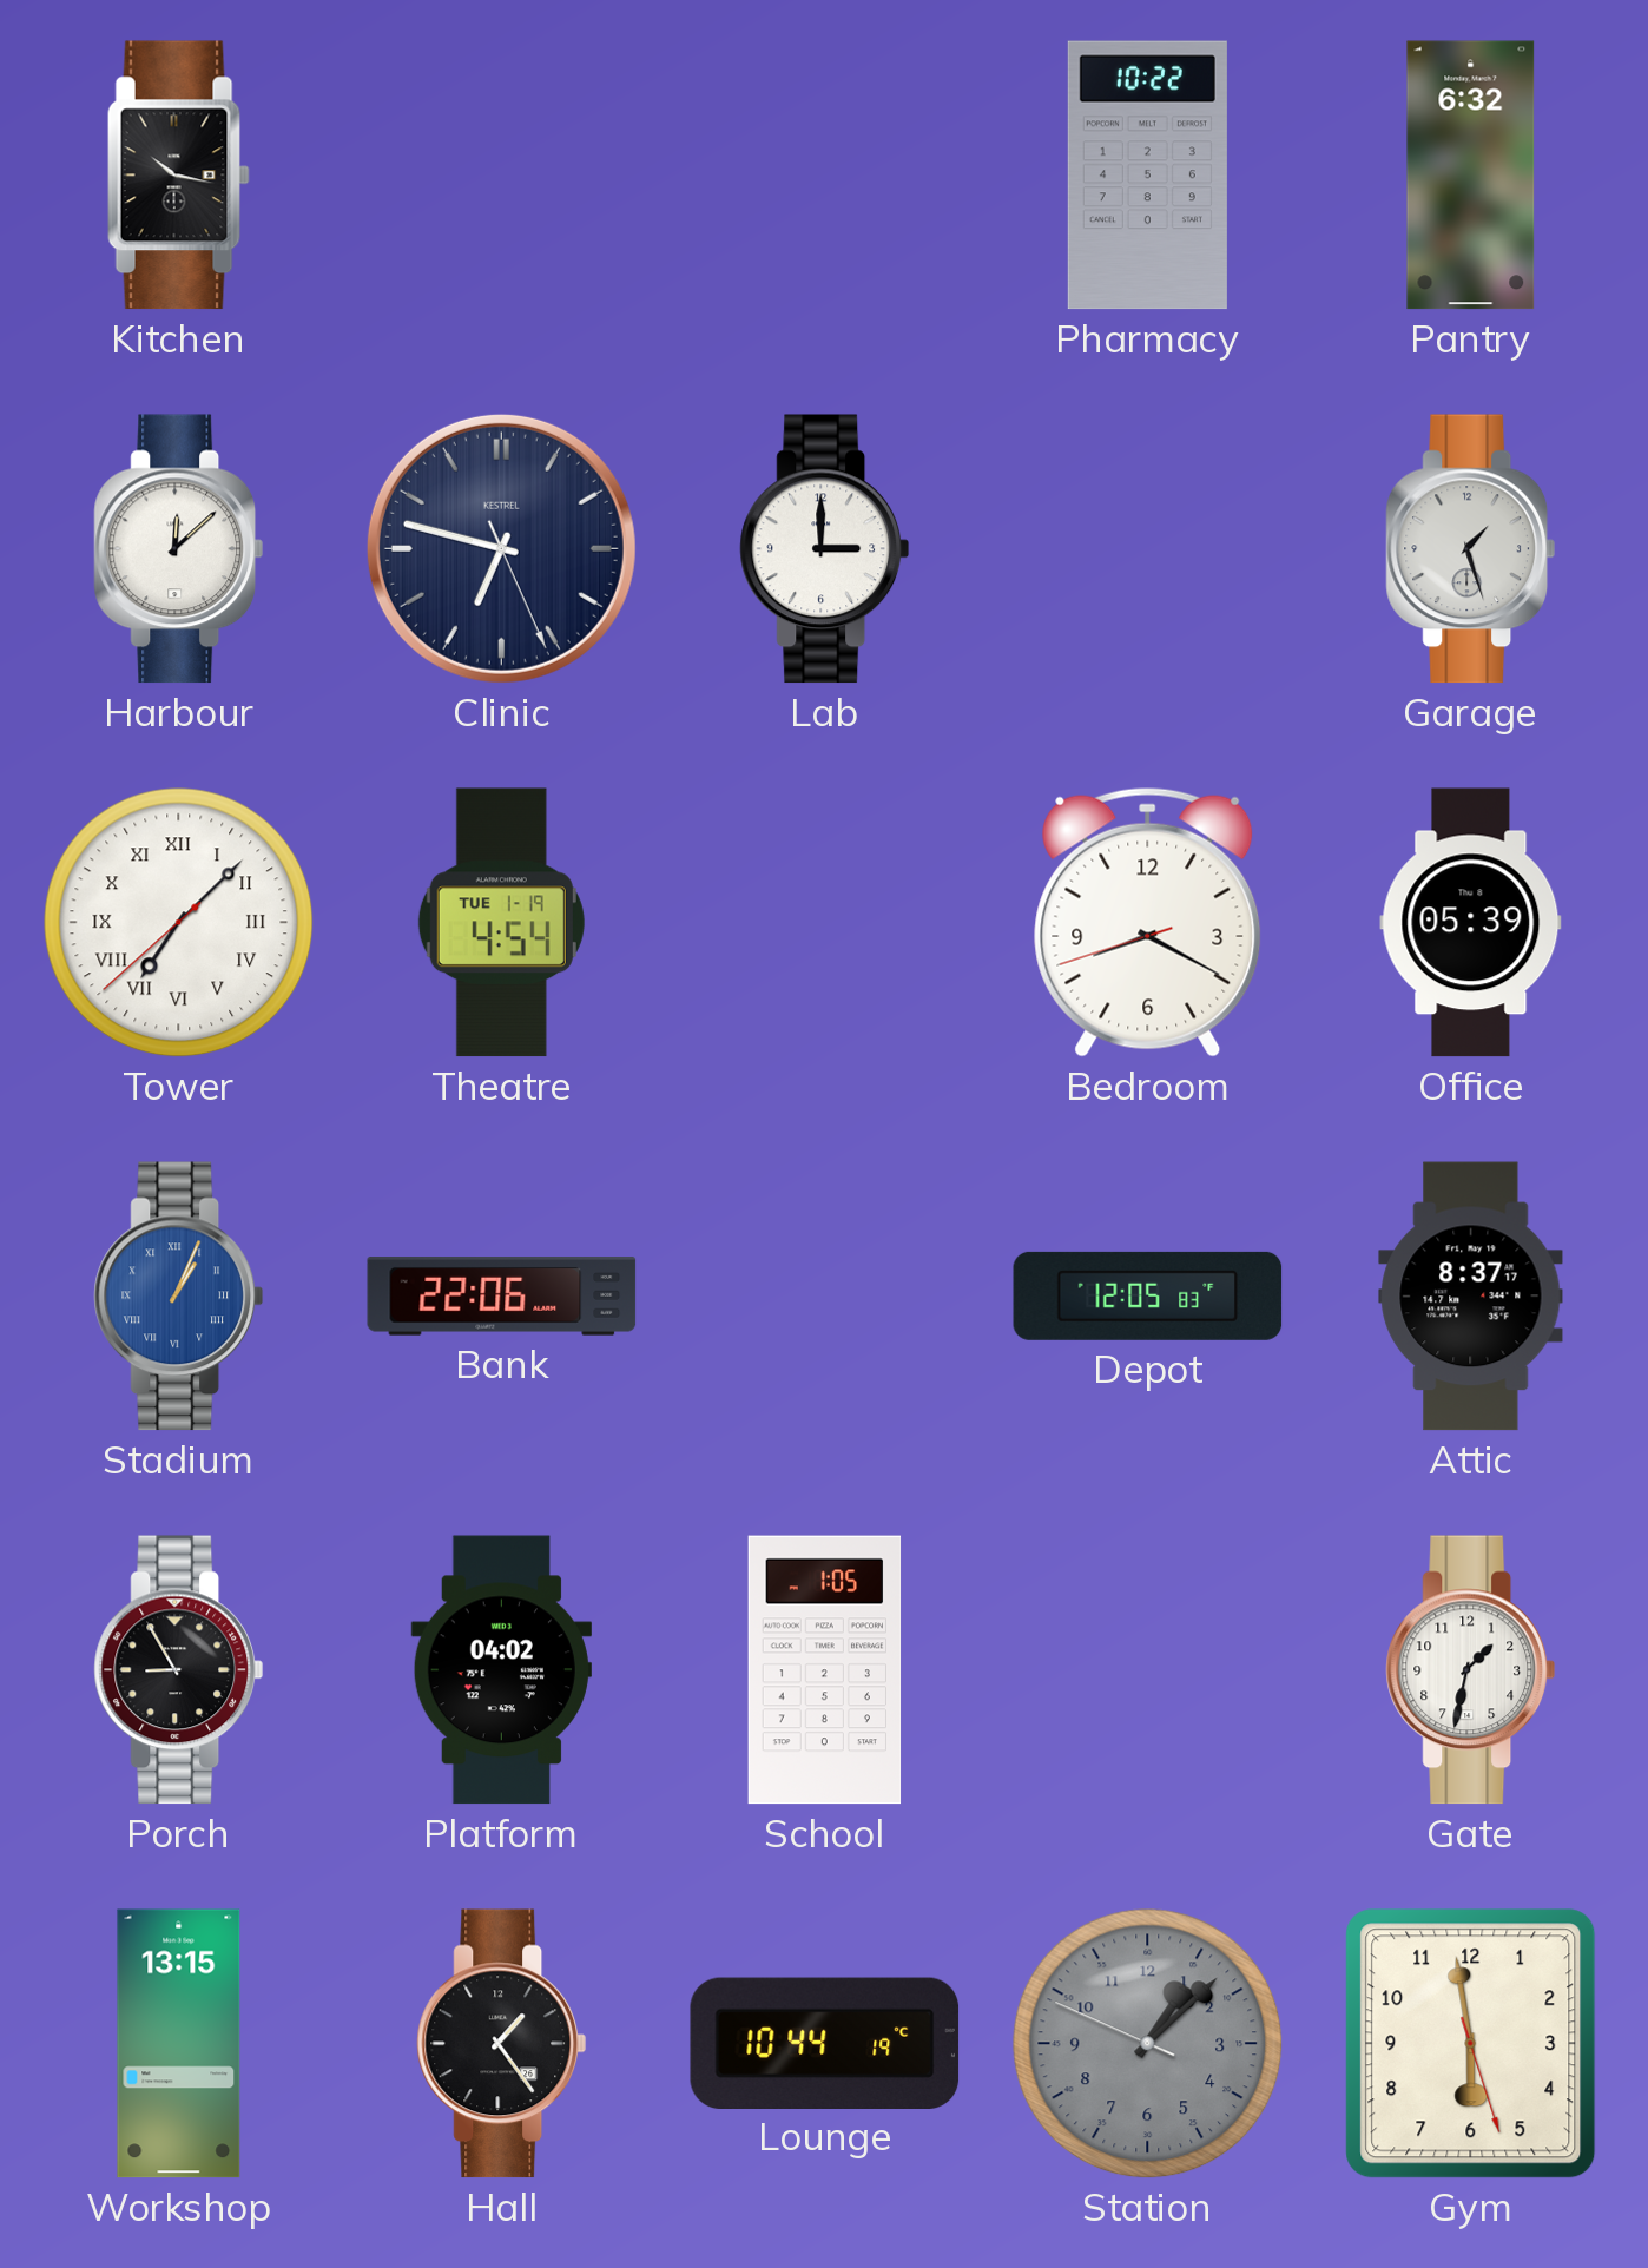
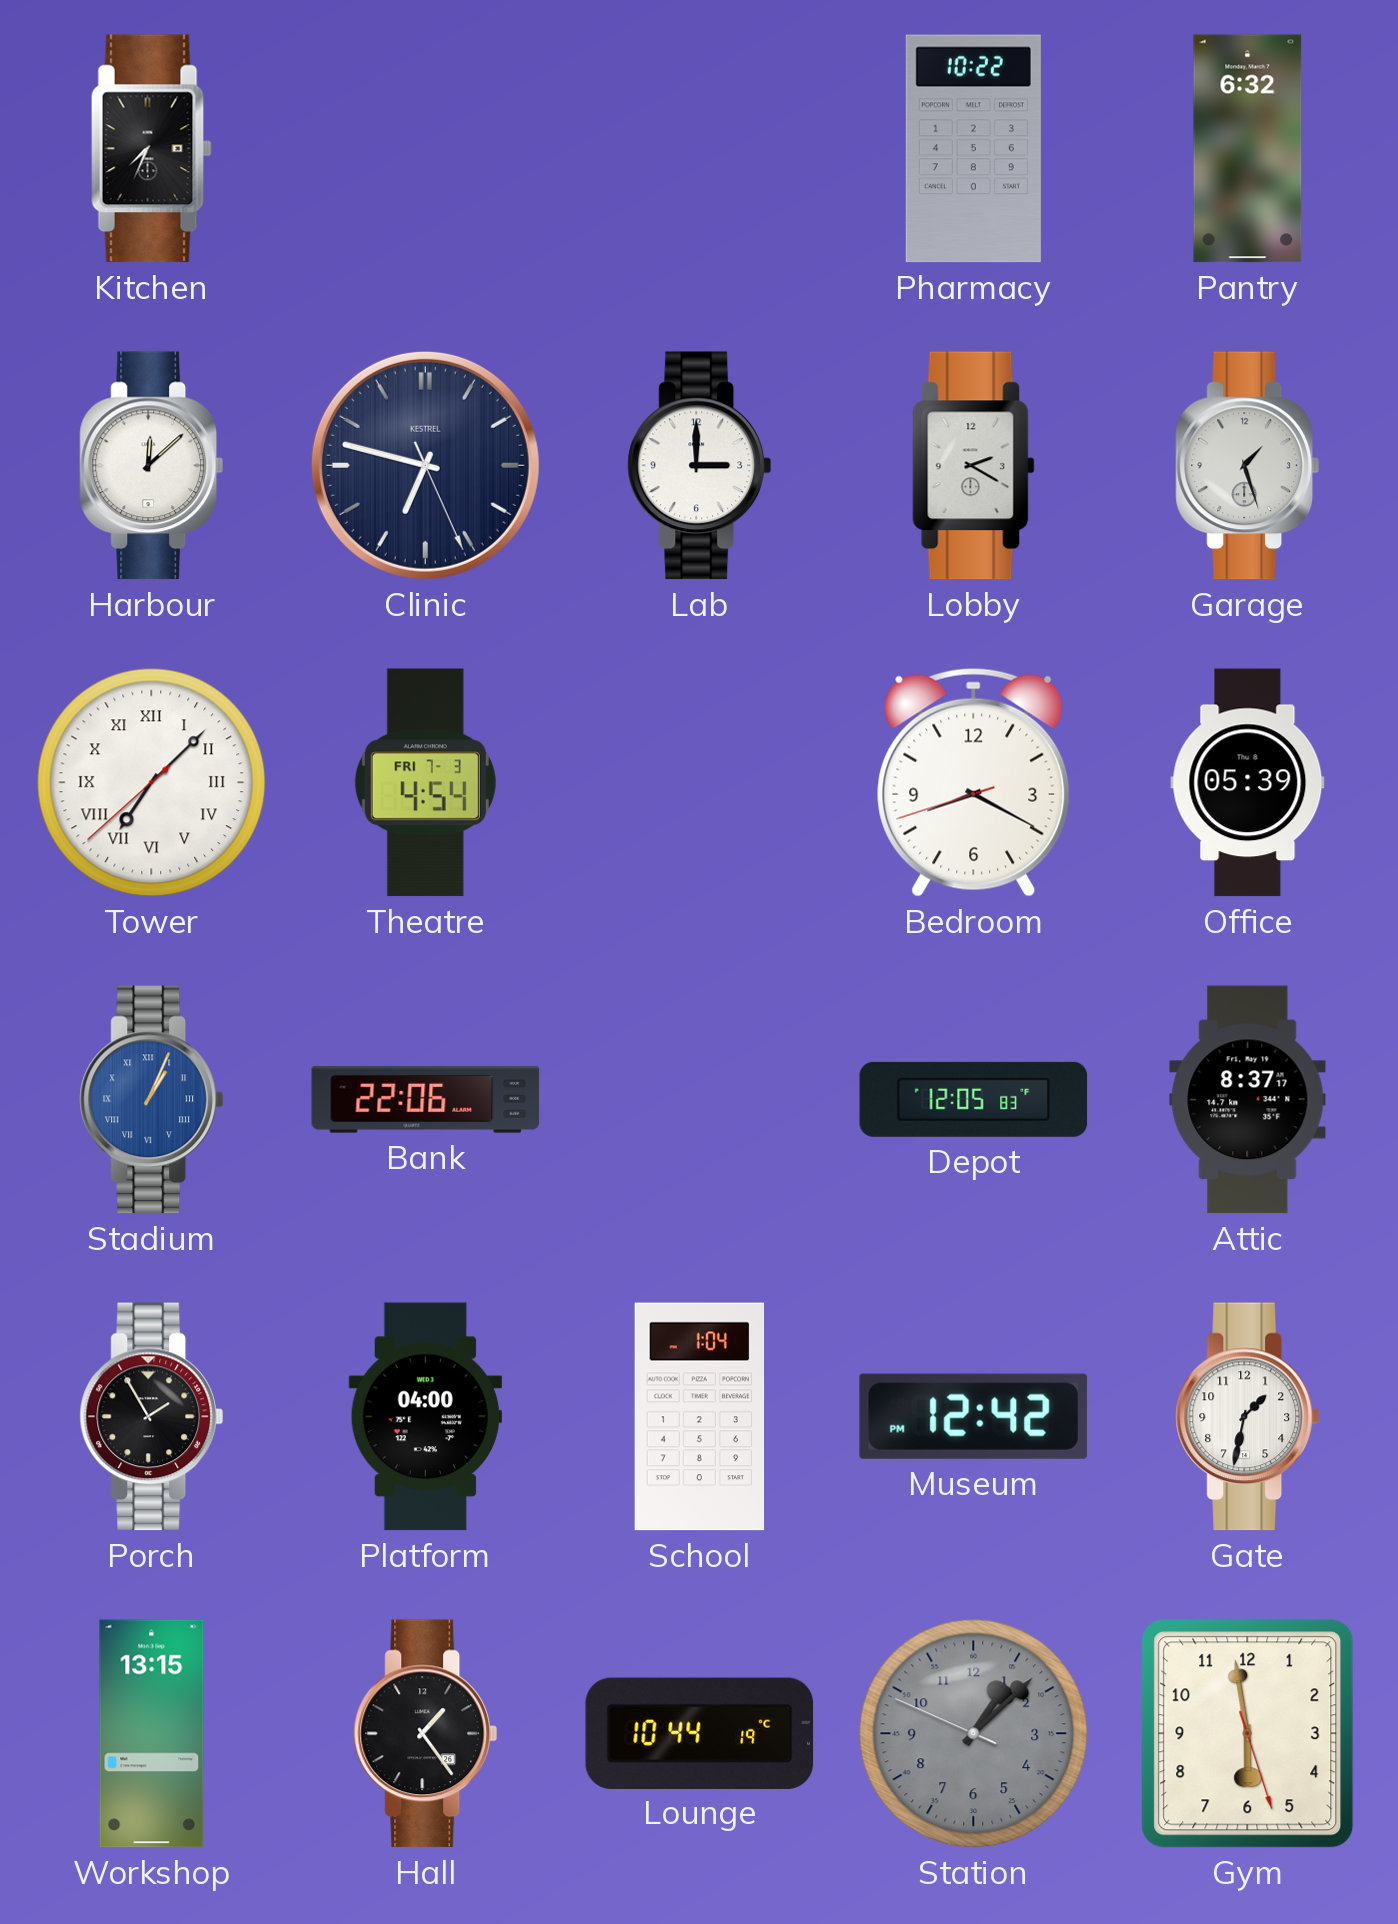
Kitchen: 10:17 -> 7:34 (151, 149)
Lobby: none -> 2:20 (974, 466)
Theatre date: TUE 1-19 -> FRI 7-3 (425, 783)
Porch: 8:55 -> 1:55 (152, 1417)
Platform: 04:02 -> 04:00 (425, 1417)
School: 1:05 -> 1:04 (700, 1417)
Museum: none -> 12:42 (973, 1416)
